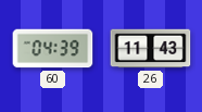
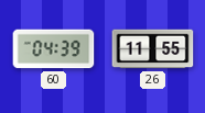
26: 11:43 -> 11:55 (153, 49)
